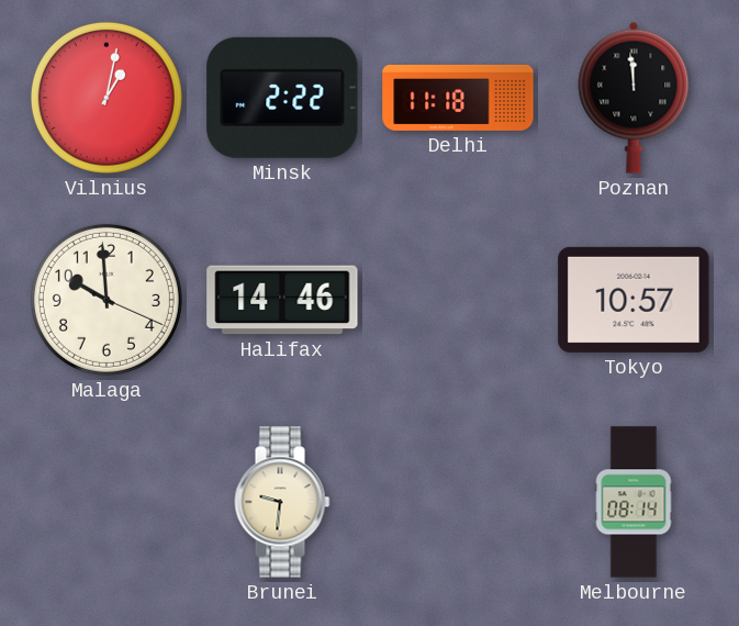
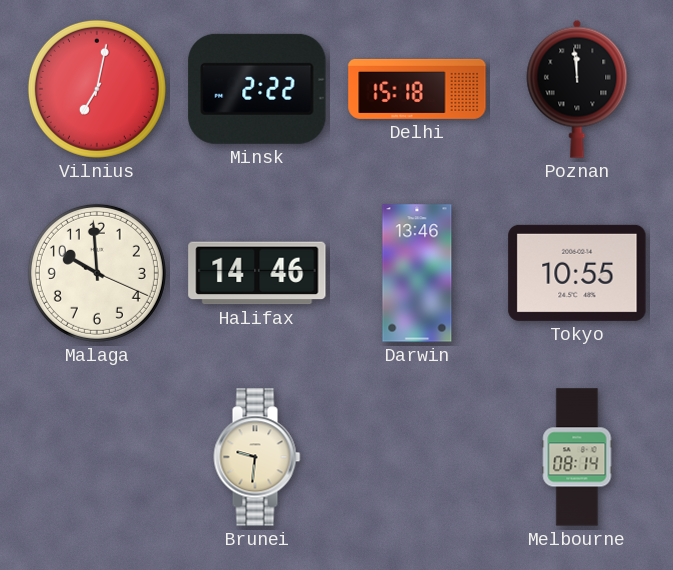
Vilnius: 1:02 -> 7:02 (97, 89)
Delhi: 11:18 -> 15:18 (417, 89)
Darwin: none -> 13:46 (417, 273)
Tokyo: 10:57 -> 10:55 (577, 273)
